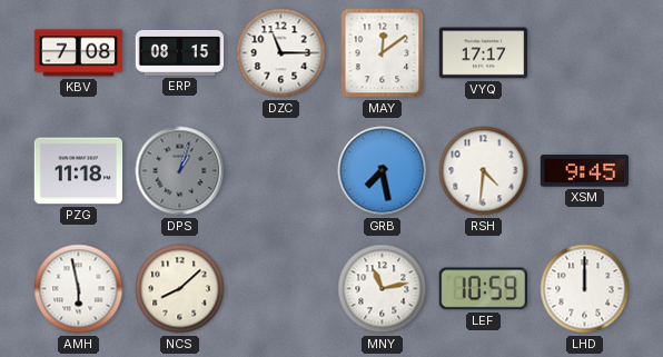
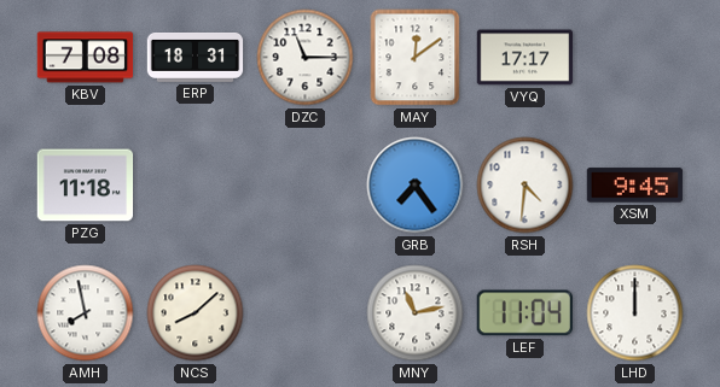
ERP: 08:15 -> 18:31 (196, 57)
DPS: 1:03 -> none (180, 171)
GRB: 7:28 -> 7:24 (416, 186)
AMH: 5:58 -> 7:58 (86, 313)
LEF: 10:59 -> 11:04 (524, 313)
